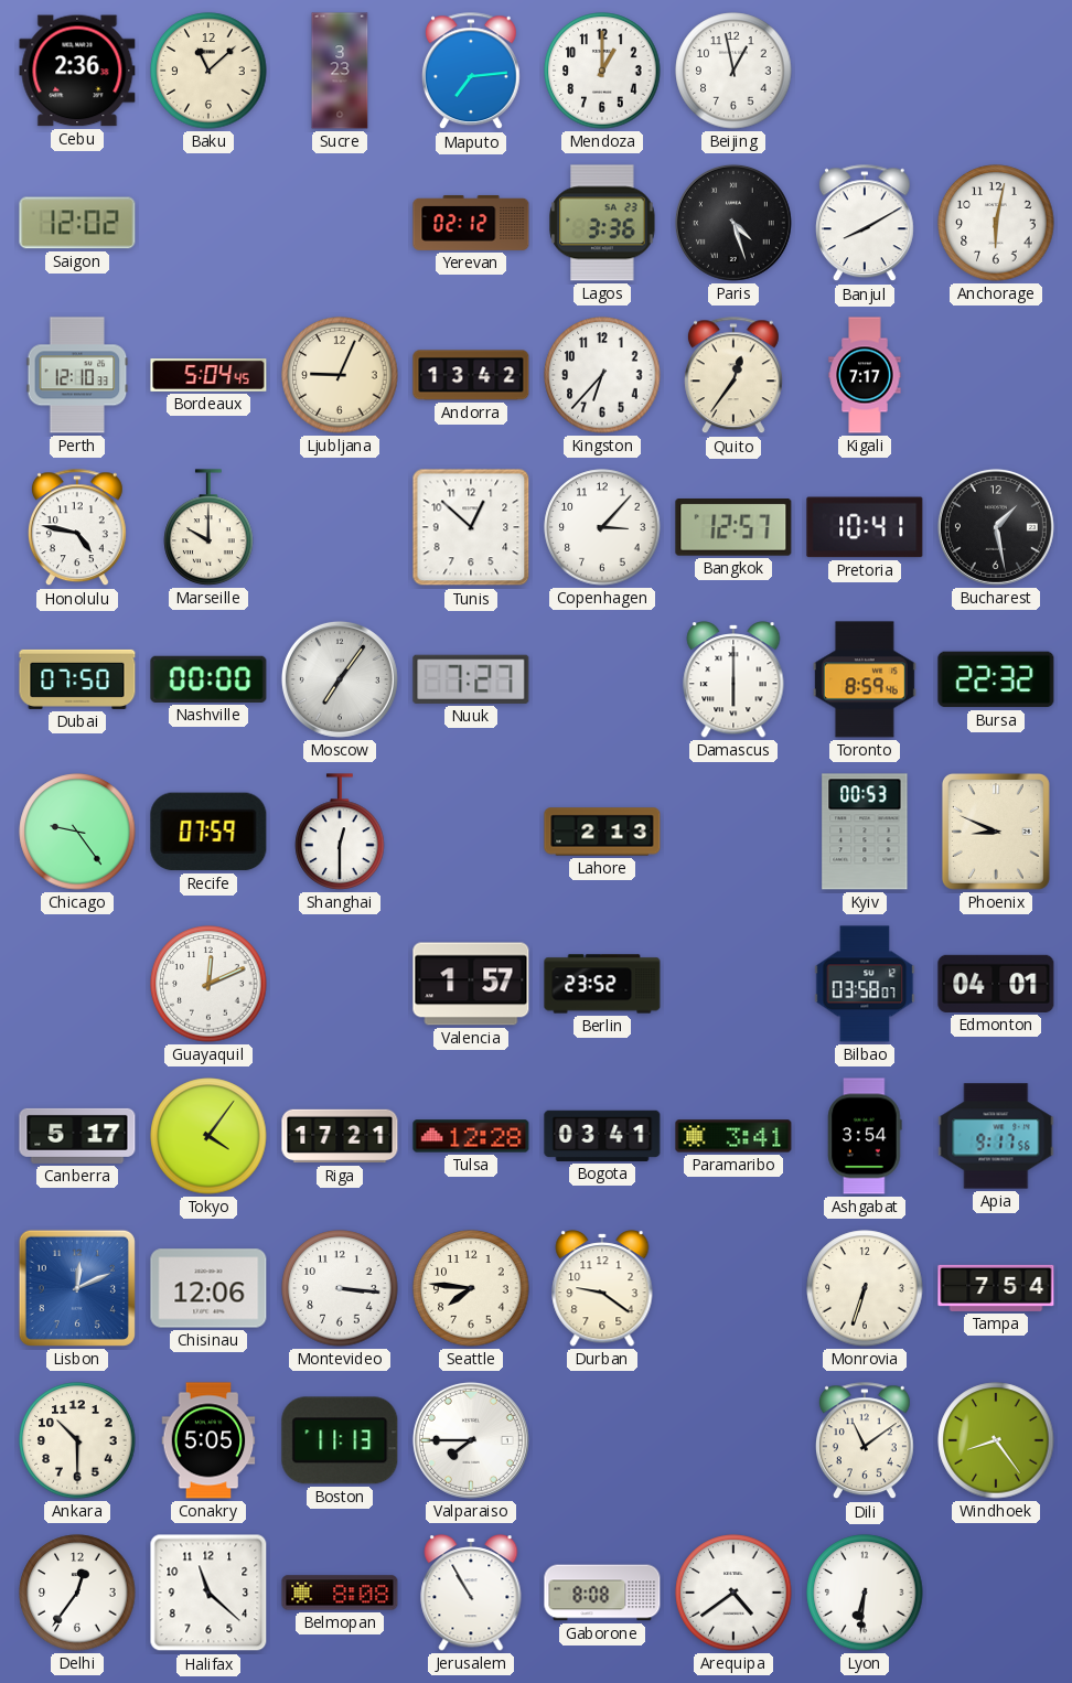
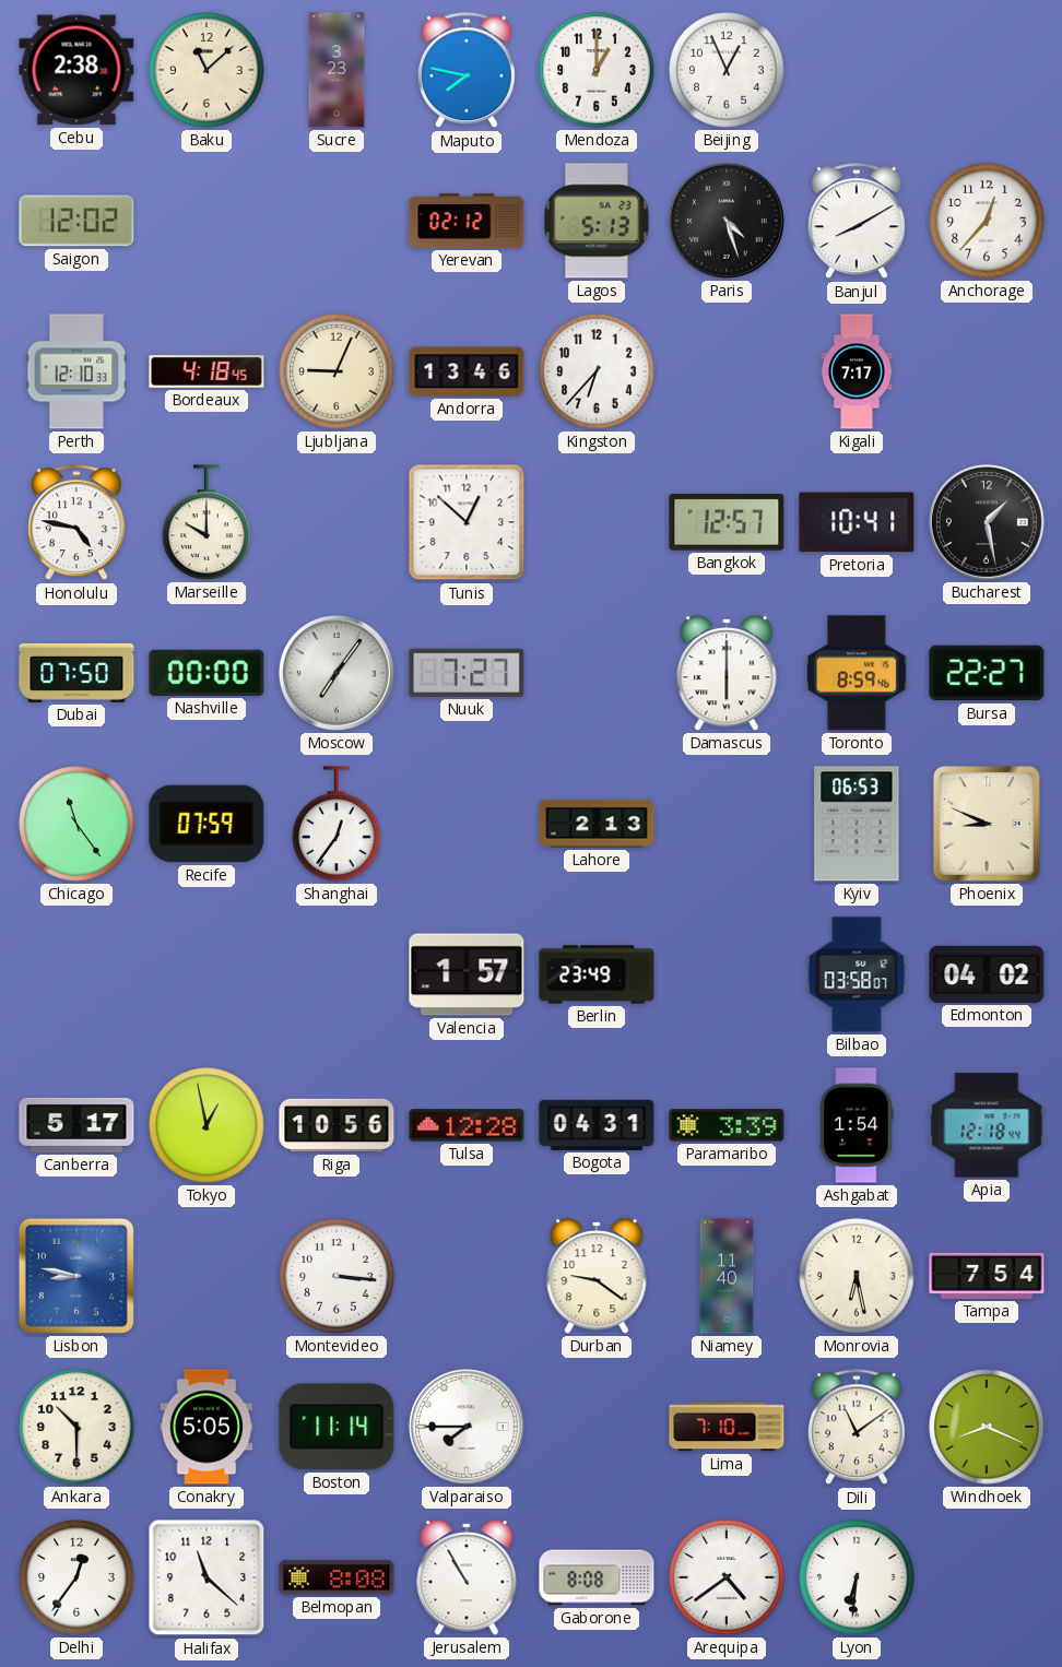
Cebu: 2:36 -> 2:38 (76, 70)
Maputo: 7:14 -> 7:47 (467, 71)
Beijing: 12:58 -> 12:56 (727, 70)
Lagos: 3:36 -> 5:13 (597, 221)
Anchorage: 6:02 -> 12:37 (987, 221)
Bordeaux: 5:04 -> 4:18 (206, 373)
Andorra: 13:42 -> 13:46 (467, 371)
Quito: 12:36 -> none (733, 376)
Copenhagen: 3:07 -> none (602, 527)
Bursa: 22:32 -> 22:27 (987, 673)
Chicago: 9:24 -> 11:24 (76, 824)
Shanghai: 12:30 -> 12:36 (337, 824)
Kyiv: 00:53 -> 06:53 (857, 824)
Guayaquil: 12:11 -> none (208, 984)
Berlin: 23:52 -> 23:49 (597, 974)
Edmonton: 04:01 -> 04:02 (987, 974)
Tokyo: 4:06 -> 12:58 (206, 1125)
Riga: 17:21 -> 10:56 (337, 1125)
Bogota: 03:41 -> 04:31 (597, 1125)
Paramaribo: 3:41 -> 3:39 (727, 1125)
Ashgabat: 3:54 -> 1:54 (857, 1125)
Apia: 9:17 -> 12:18 (987, 1125)
Lisbon: 12:11 -> 8:47 (76, 1276)
Chisinau: 12:06 -> none (208, 1288)
Seattle: 7:46 -> none (471, 1288)
Niamey: none -> 11:40 (727, 1276)
Monrovia: 6:33 -> 6:28 (857, 1276)
Boston: 11:13 -> 11:14 (337, 1427)
Lima: none -> 7:10 (727, 1427)
Windhoek: 8:24 -> 8:19 (987, 1427)
